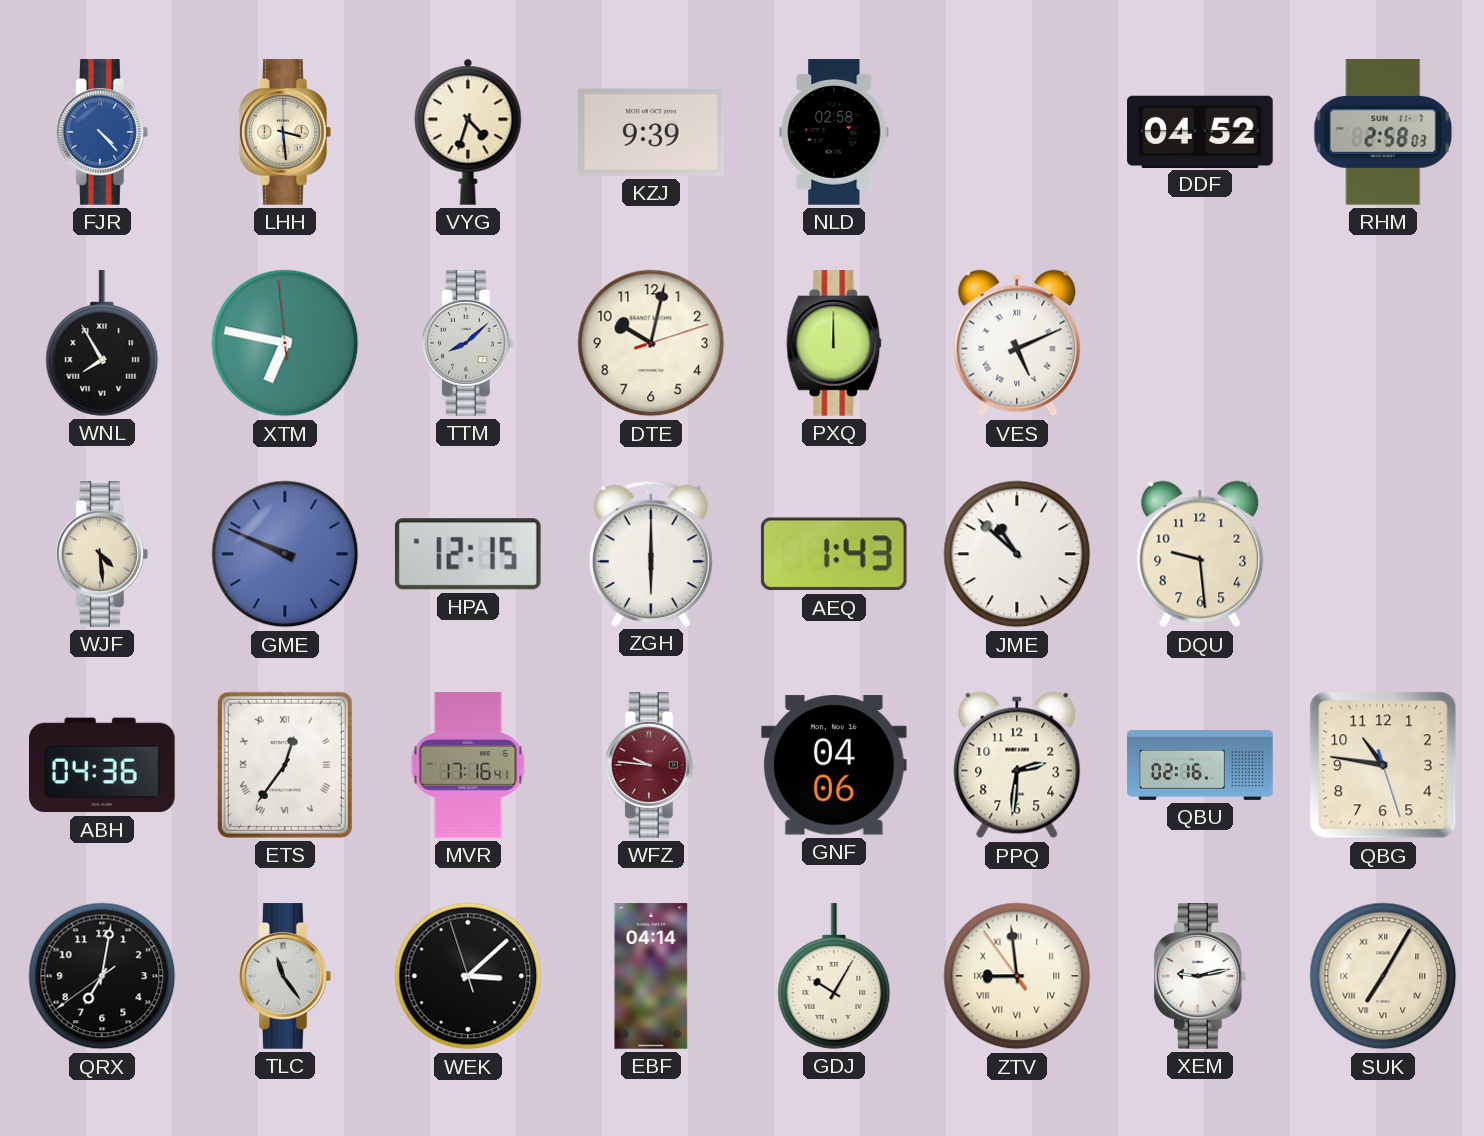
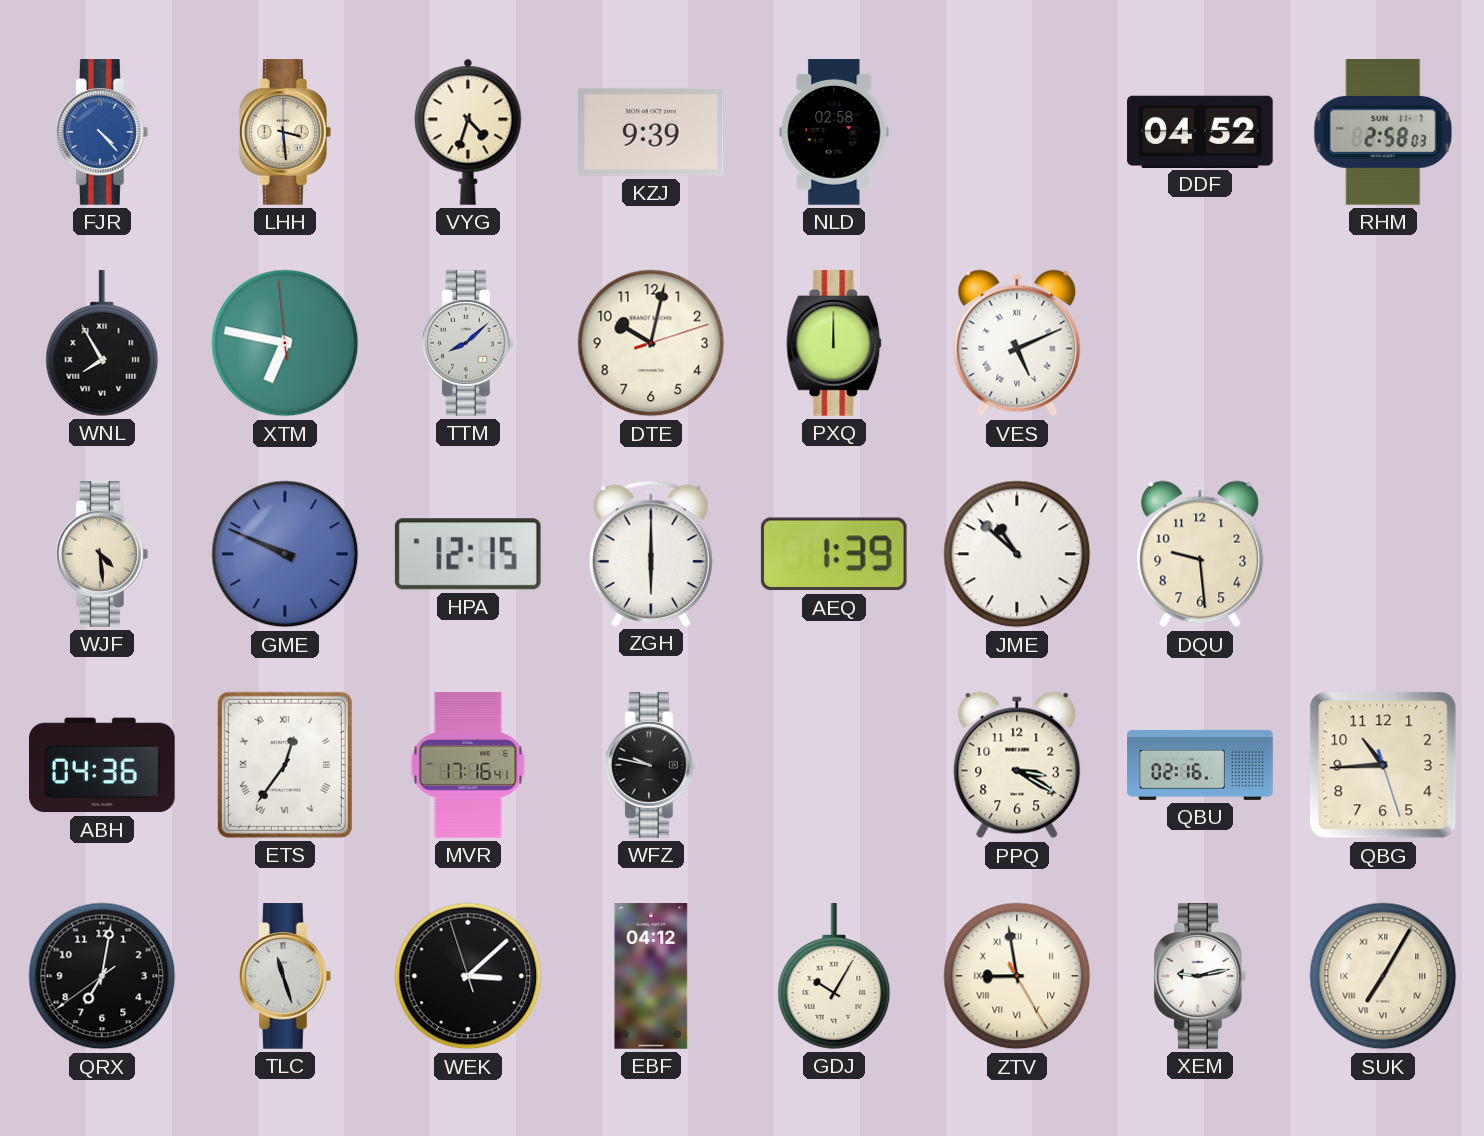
AEQ: 1:43 -> 1:39 (834, 554)
WFZ: 9:46 -> 9:47 (651, 765)
WFZ dial: burgundy -> black (651, 765)
GNF: 04:06 -> none (834, 765)
PPQ: 2:31 -> 3:20 (1017, 765)
QBG: 10:46 -> 10:44 (1383, 765)
TLC: 11:24 -> 11:27 (285, 976)
EBF: 04:14 -> 04:12 (651, 976)
ZTV: 8:58:54 -> 8:58:25 (1017, 976)
